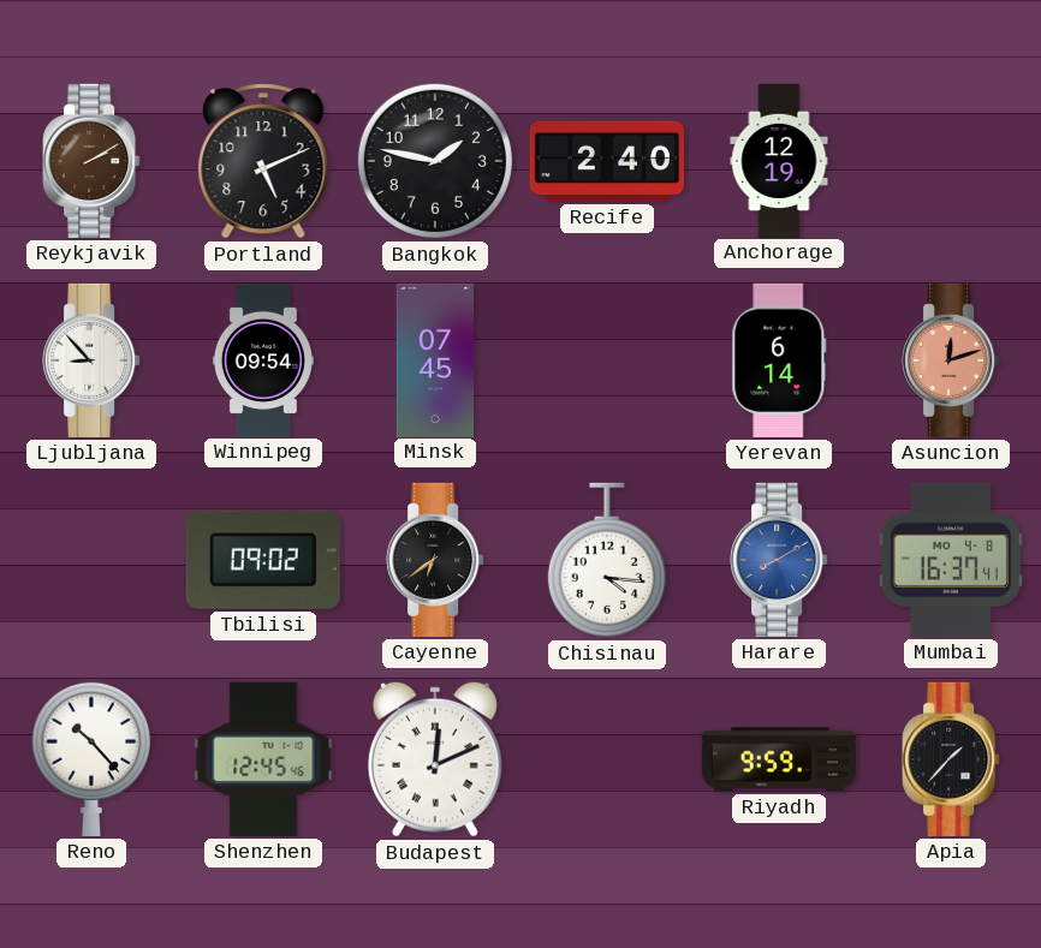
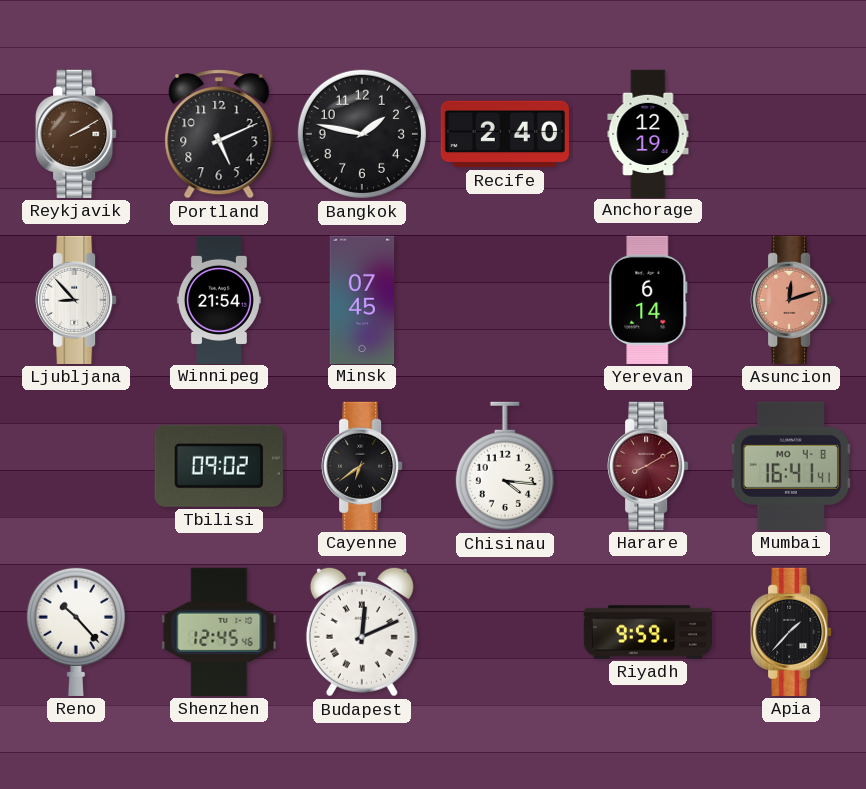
Winnipeg: 09:54 -> 21:54 (219, 299)
Harare dial: blue -> burgundy (648, 466)
Mumbai: 16:37 -> 16:41 (790, 466)
